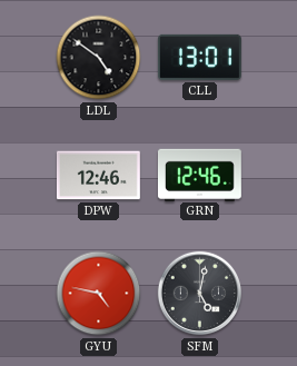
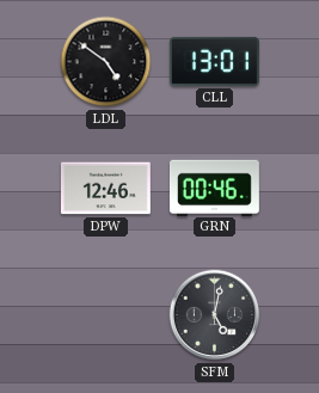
GRN: 12:46 -> 00:46 (214, 188)
GYU: 4:47 -> none (99, 294)
